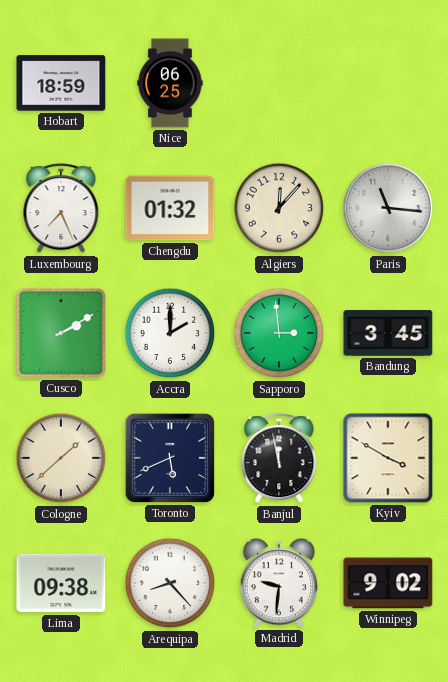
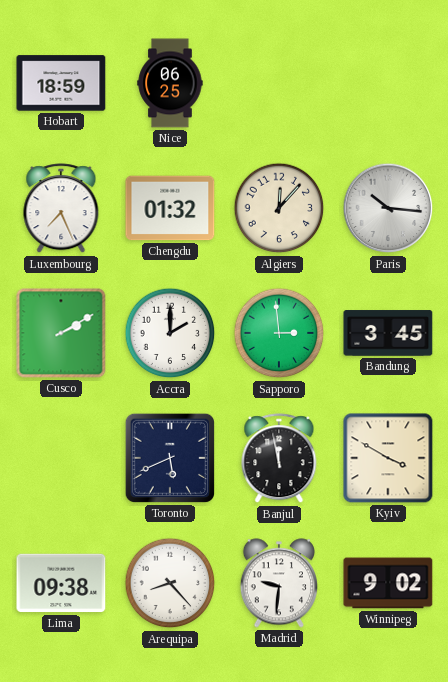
Paris: 11:16 -> 10:16 (388, 208)
Cologne: 1:38 -> none (61, 458)
